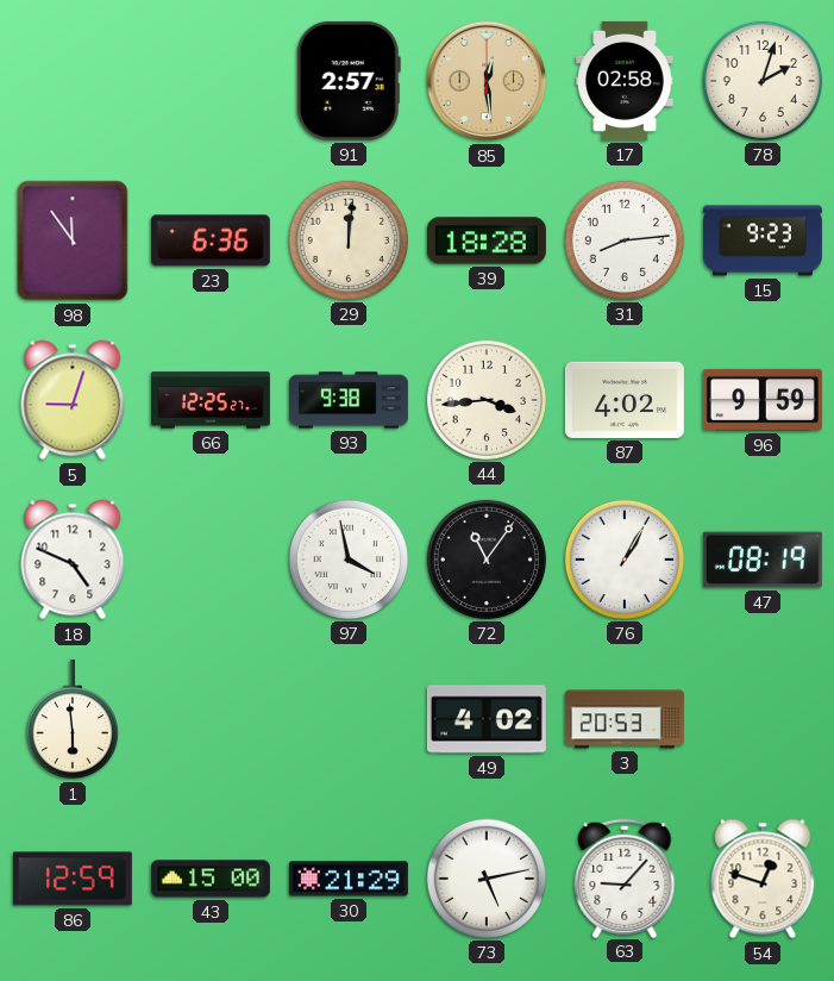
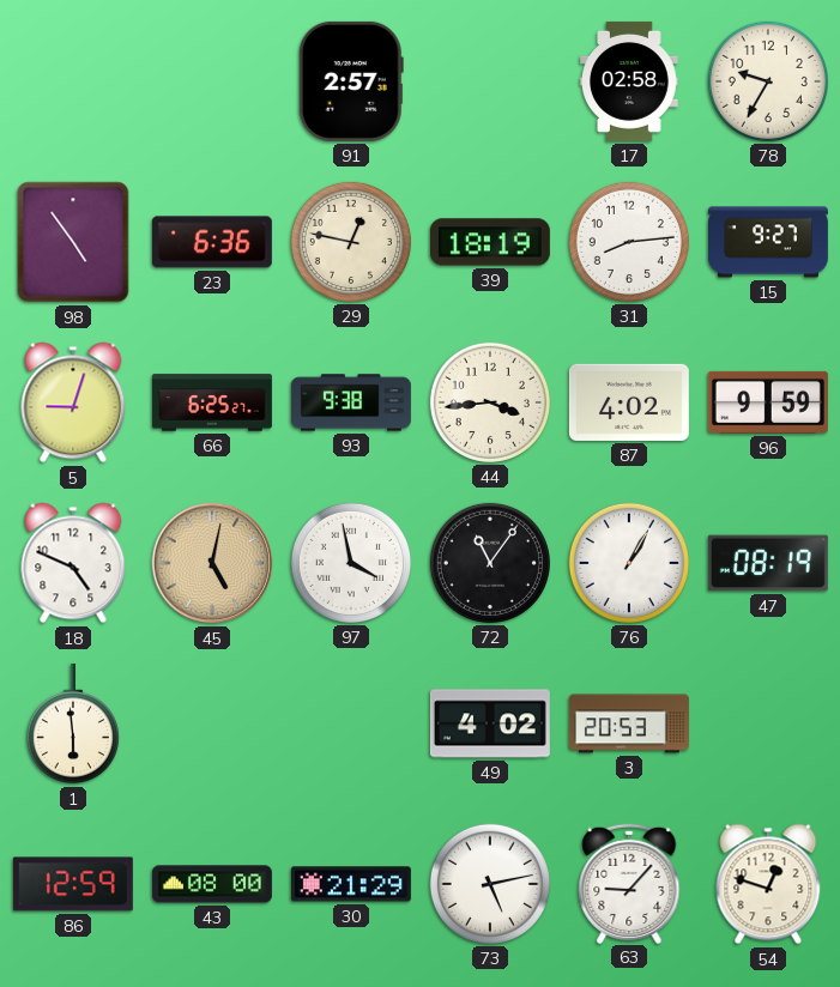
85: 12:29 -> none (487, 81)
78: 2:03 -> 9:35 (768, 81)
98: 11:54 -> 4:54 (73, 242)
29: 12:01 -> 12:47 (351, 242)
39: 18:28 -> 18:19 (490, 242)
15: 9:23 -> 9:27 (768, 242)
66: 12:25 -> 6:25 (212, 402)
45: none -> 5:02 (212, 563)
43: 15:00 -> 08:00 (212, 884)
